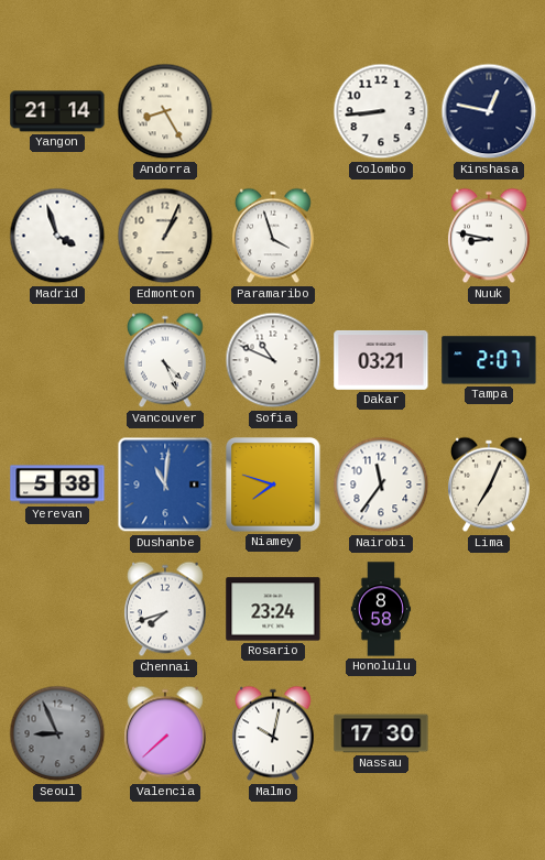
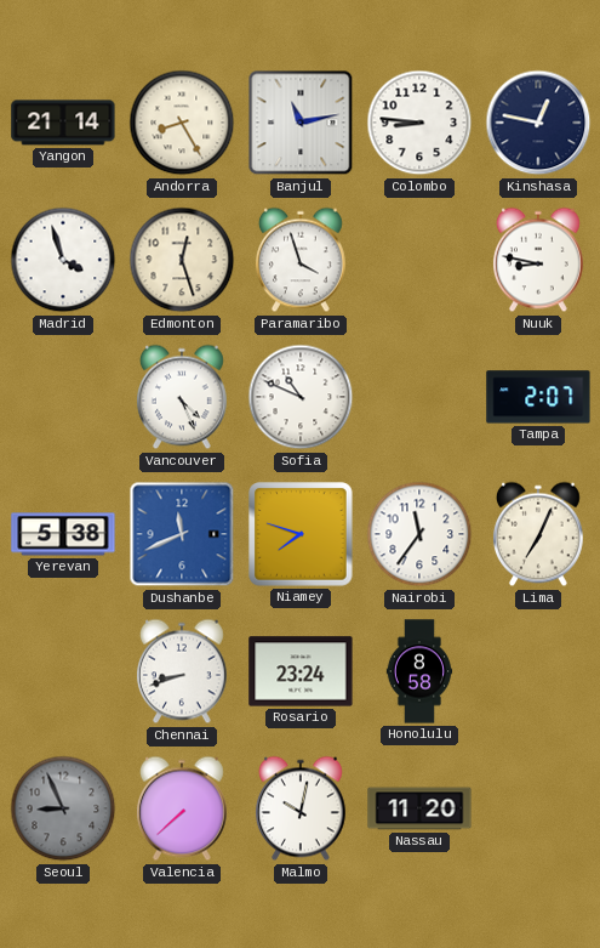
Banjul: none -> 11:13 (301, 123)
Colombo: 8:44 -> 8:46 (419, 123)
Edmonton: 1:04 -> 12:27 (182, 260)
Dakar: 03:21 -> none (381, 360)
Dushanbe: 11:01 -> 11:41 (182, 534)
Chennai: 7:42 -> 8:42 (182, 671)
Nassau: 17:30 -> 11:20 (419, 808)
